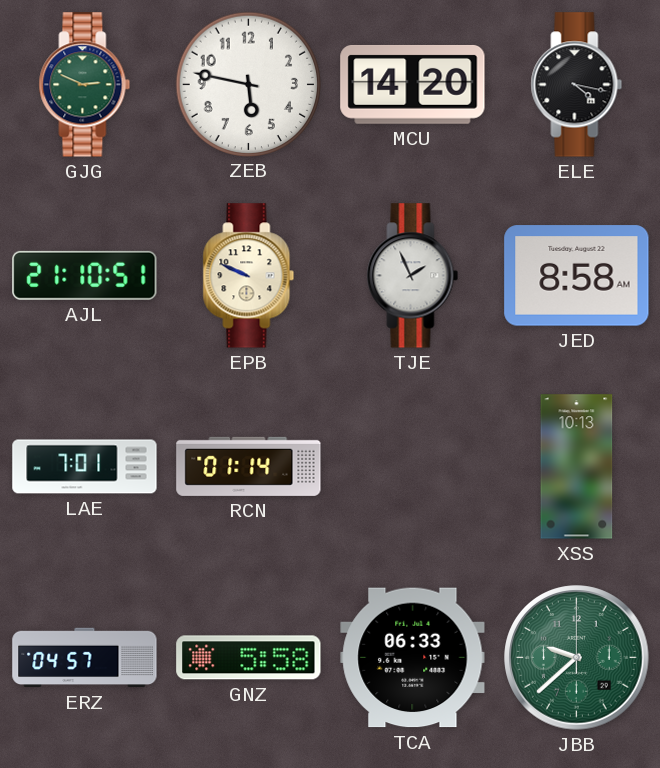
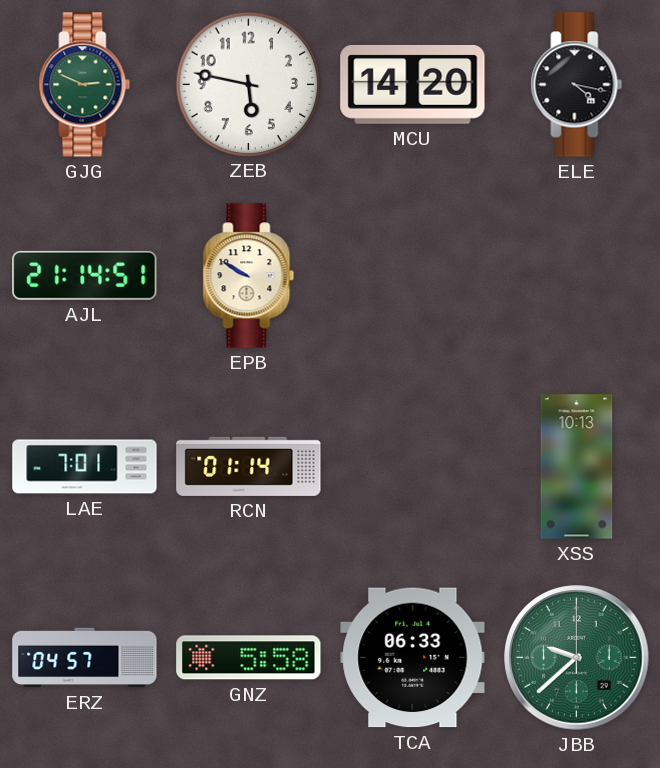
AJL: 21:10 -> 21:14 (85, 275)
EPB: 9:49 -> 9:50 (249, 276)
TJE: 1:56 -> none (413, 276)
JED: 8:58 -> none (577, 276)
